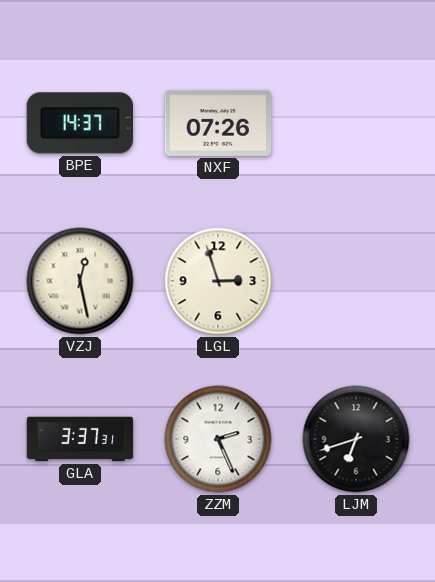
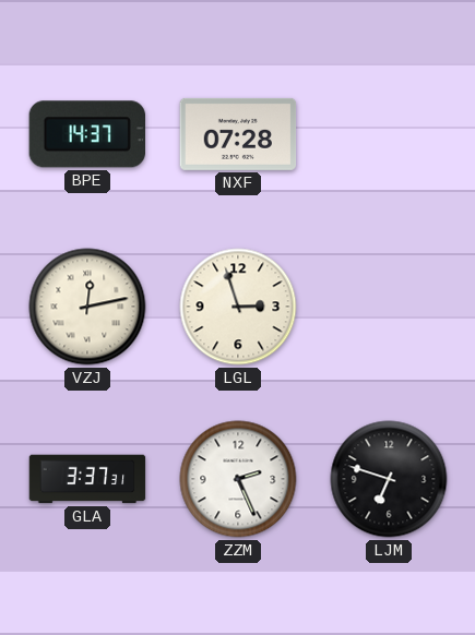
NXF: 07:26 -> 07:28 (238, 134)
VZJ: 12:28 -> 12:13 (87, 307)
LJM: 6:42 -> 6:48 (389, 479)
